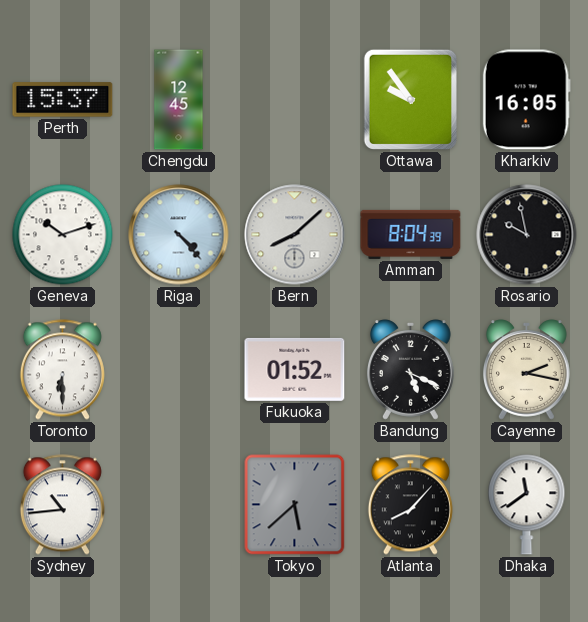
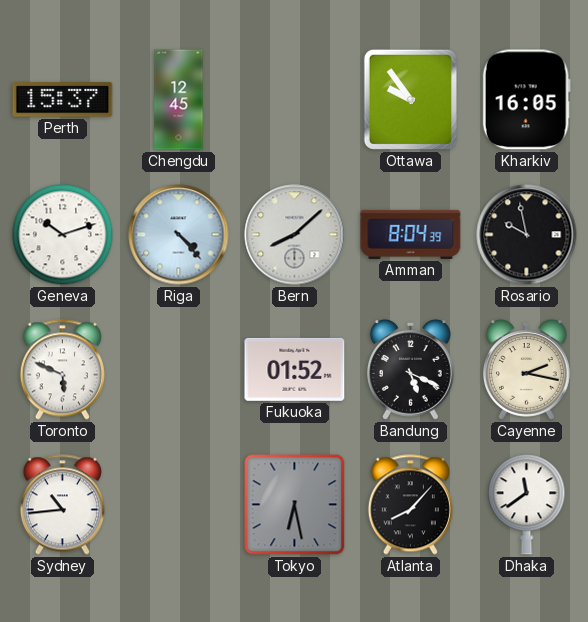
Toronto: 6:30 -> 5:49 (62, 370)
Tokyo: 5:38 -> 6:28 (295, 505)
